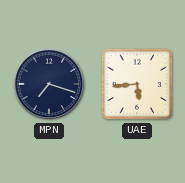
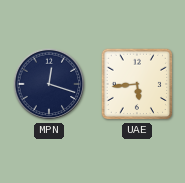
MPN: 7:18 -> 12:18 (49, 84)
